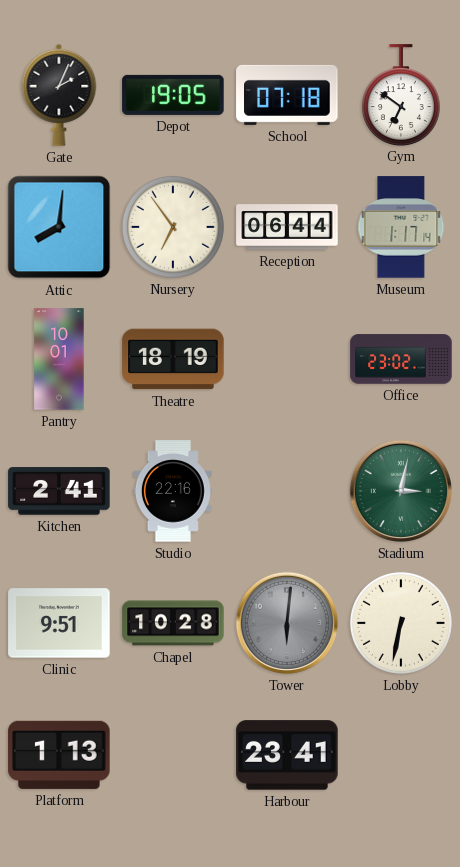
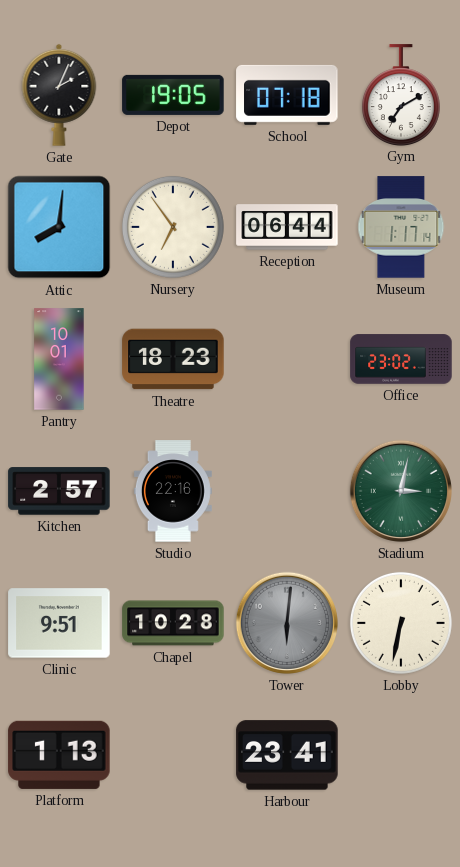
Gym: 6:51 -> 7:10 (401, 95)
Theatre: 18:19 -> 18:23 (173, 359)
Kitchen: 2:41 -> 2:57 (59, 491)
